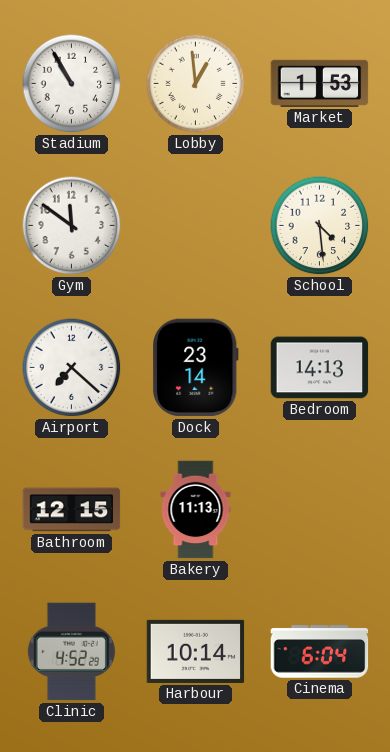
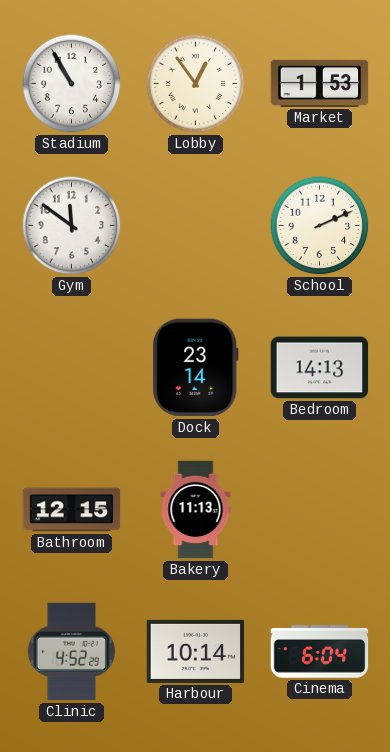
Lobby: 12:59 -> 12:54 (196, 84)
School: 4:29 -> 2:11 (320, 226)
Airport: 7:22 -> none (72, 368)
